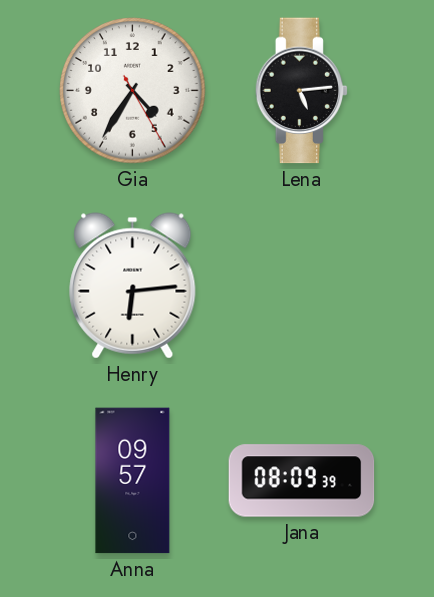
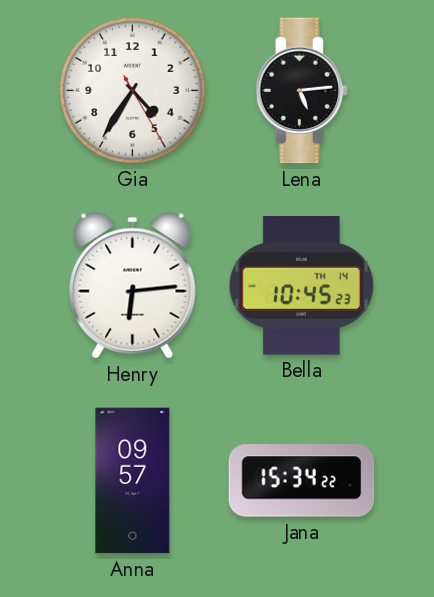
Bella: none -> 10:45 (301, 285)
Jana: 08:09 -> 15:34 (302, 481)
